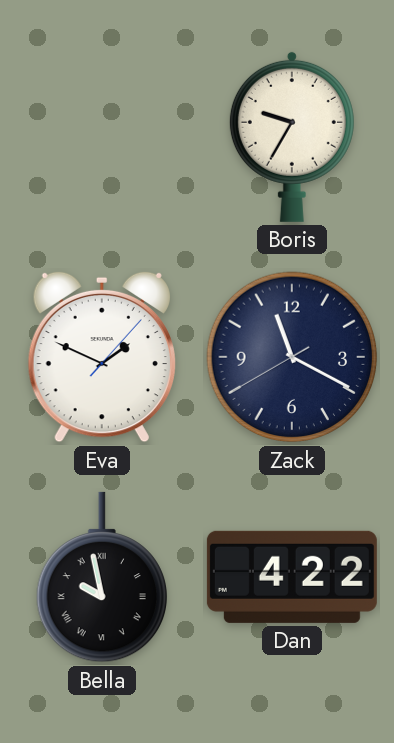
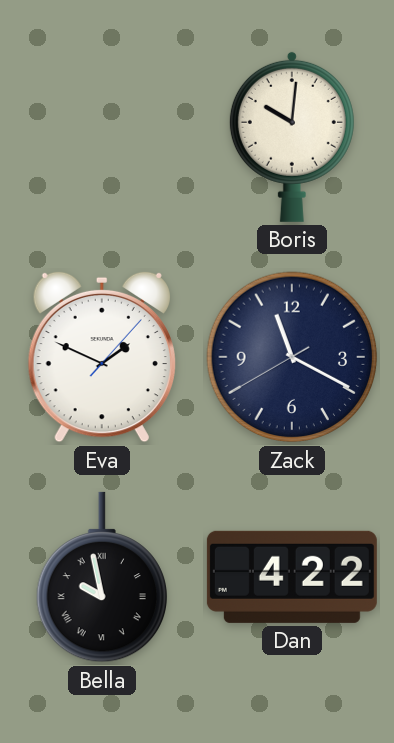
Boris: 9:35 -> 10:01 (292, 137)
